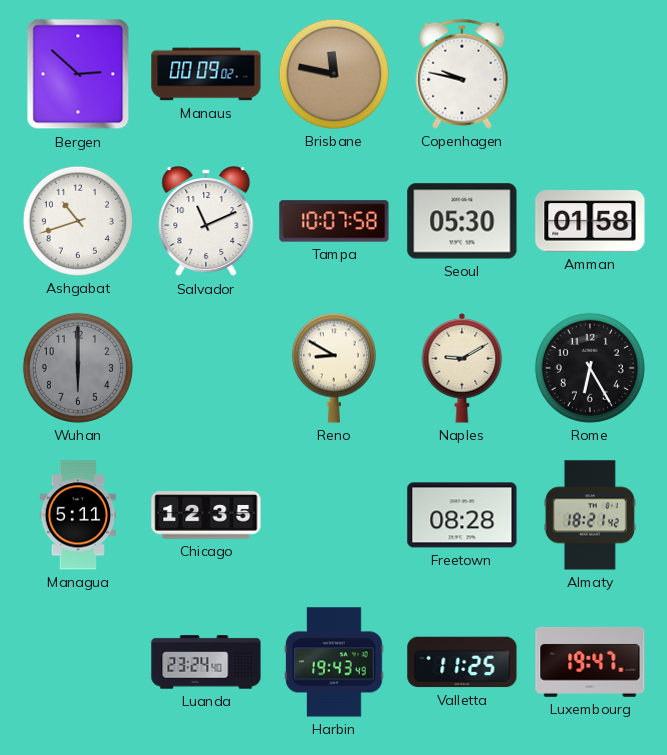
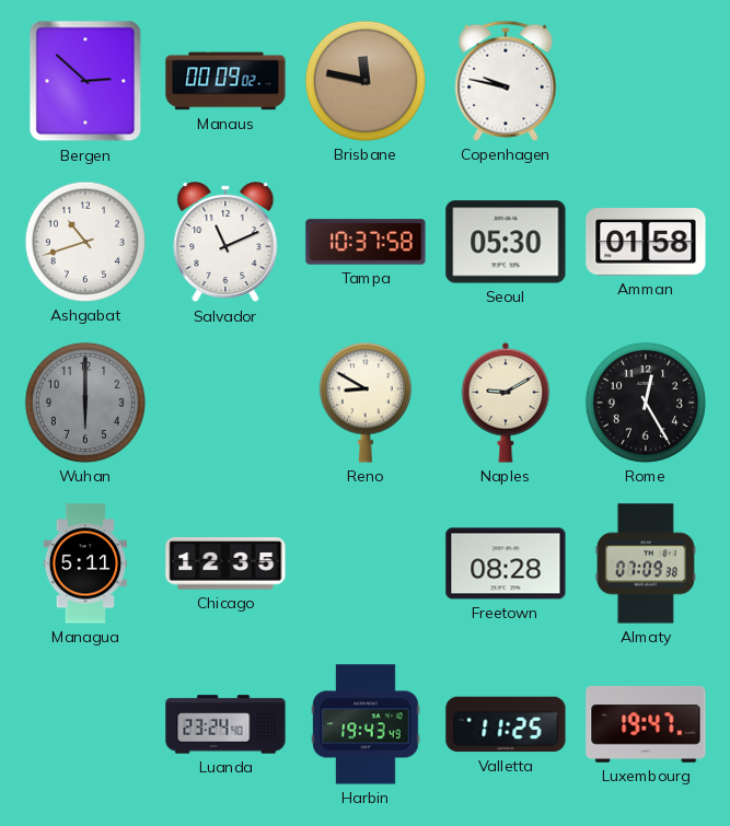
Tampa: 10:07 -> 10:37 (366, 242)
Rome: 6:25 -> 12:25 (646, 403)
Almaty: 18:21 -> 07:09 (646, 563)
